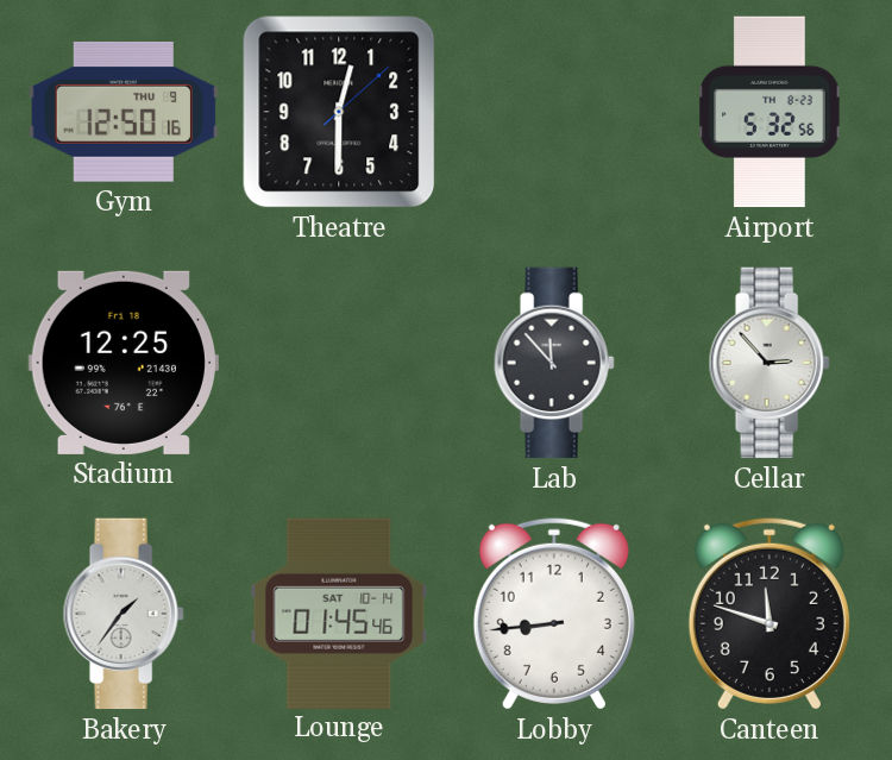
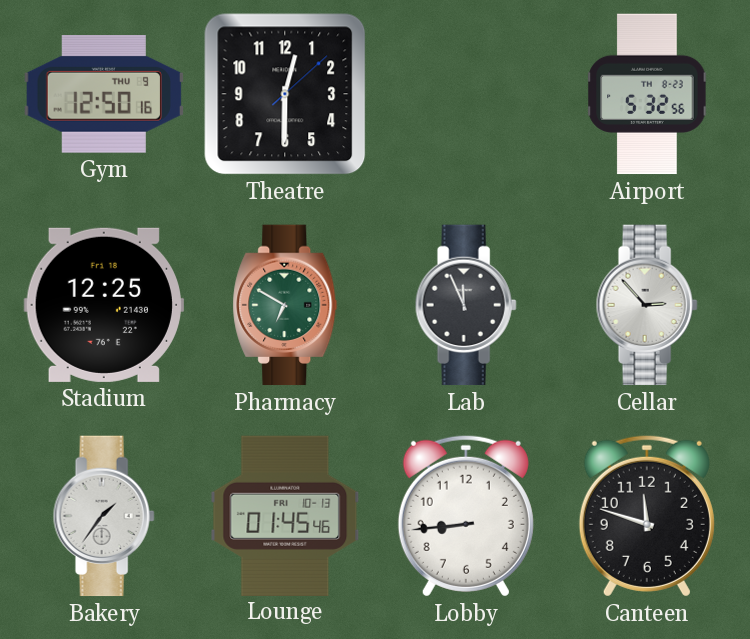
Pharmacy: none -> 6:50 (285, 305)
Lab: 11:53 -> 11:56 (466, 305)
Lounge date: SAT 10-14 -> FRI 10-13 (285, 515)
